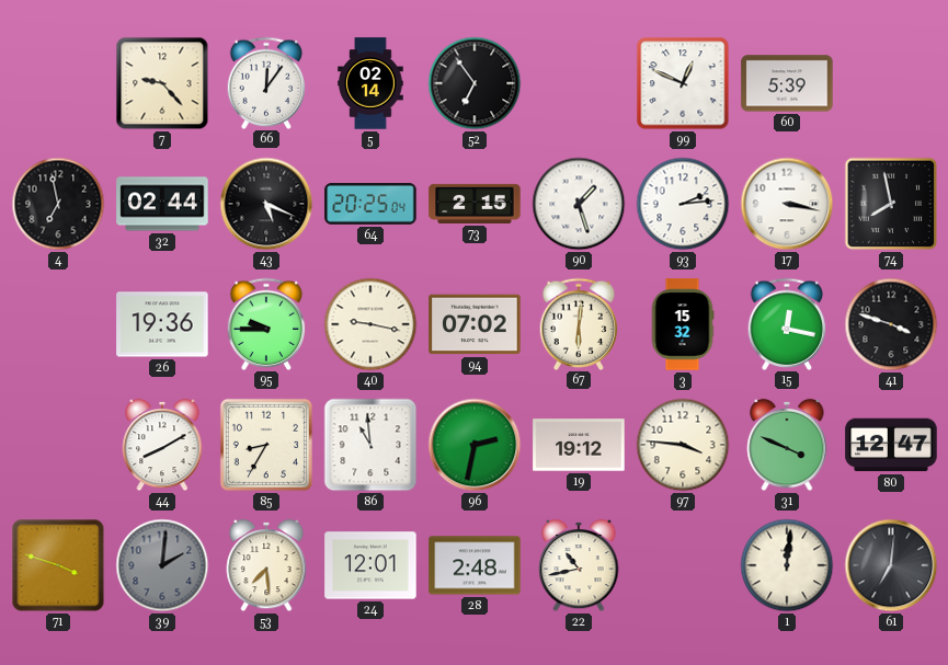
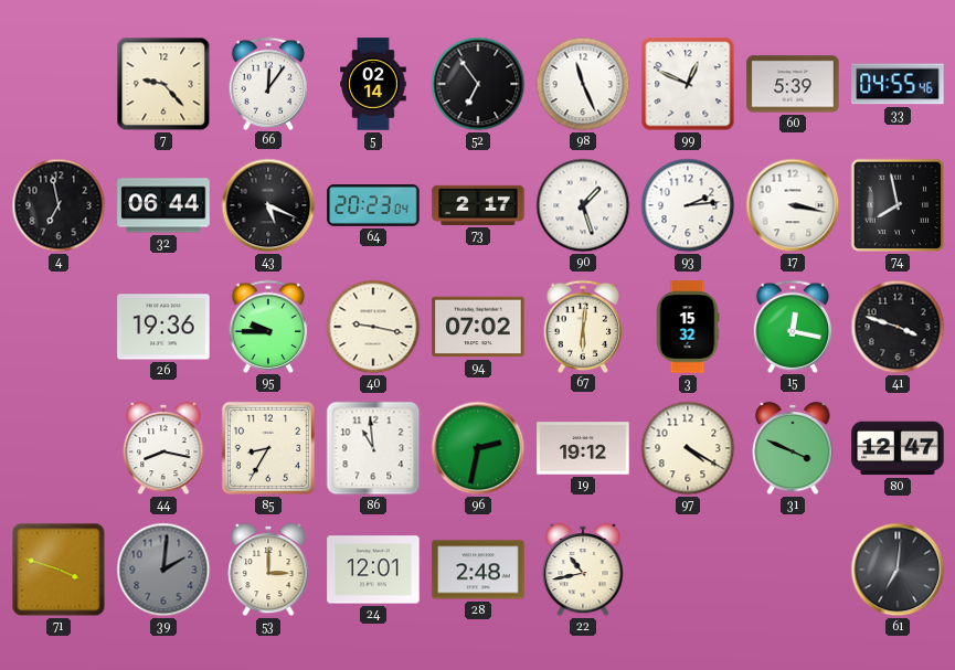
98: none -> 11:26 (583, 84)
33: none -> 04:55 (898, 84)
32: 02:44 -> 06:44 (163, 205)
64: 20:25 -> 20:23 (373, 206)
73: 2:15 -> 2:17 (478, 205)
44: 8:10 -> 8:17 (163, 448)
97: 3:46 -> 4:20 (688, 448)
53: 7:29 -> 3:00 (268, 570)
1: 12:01 -> none (787, 565)
